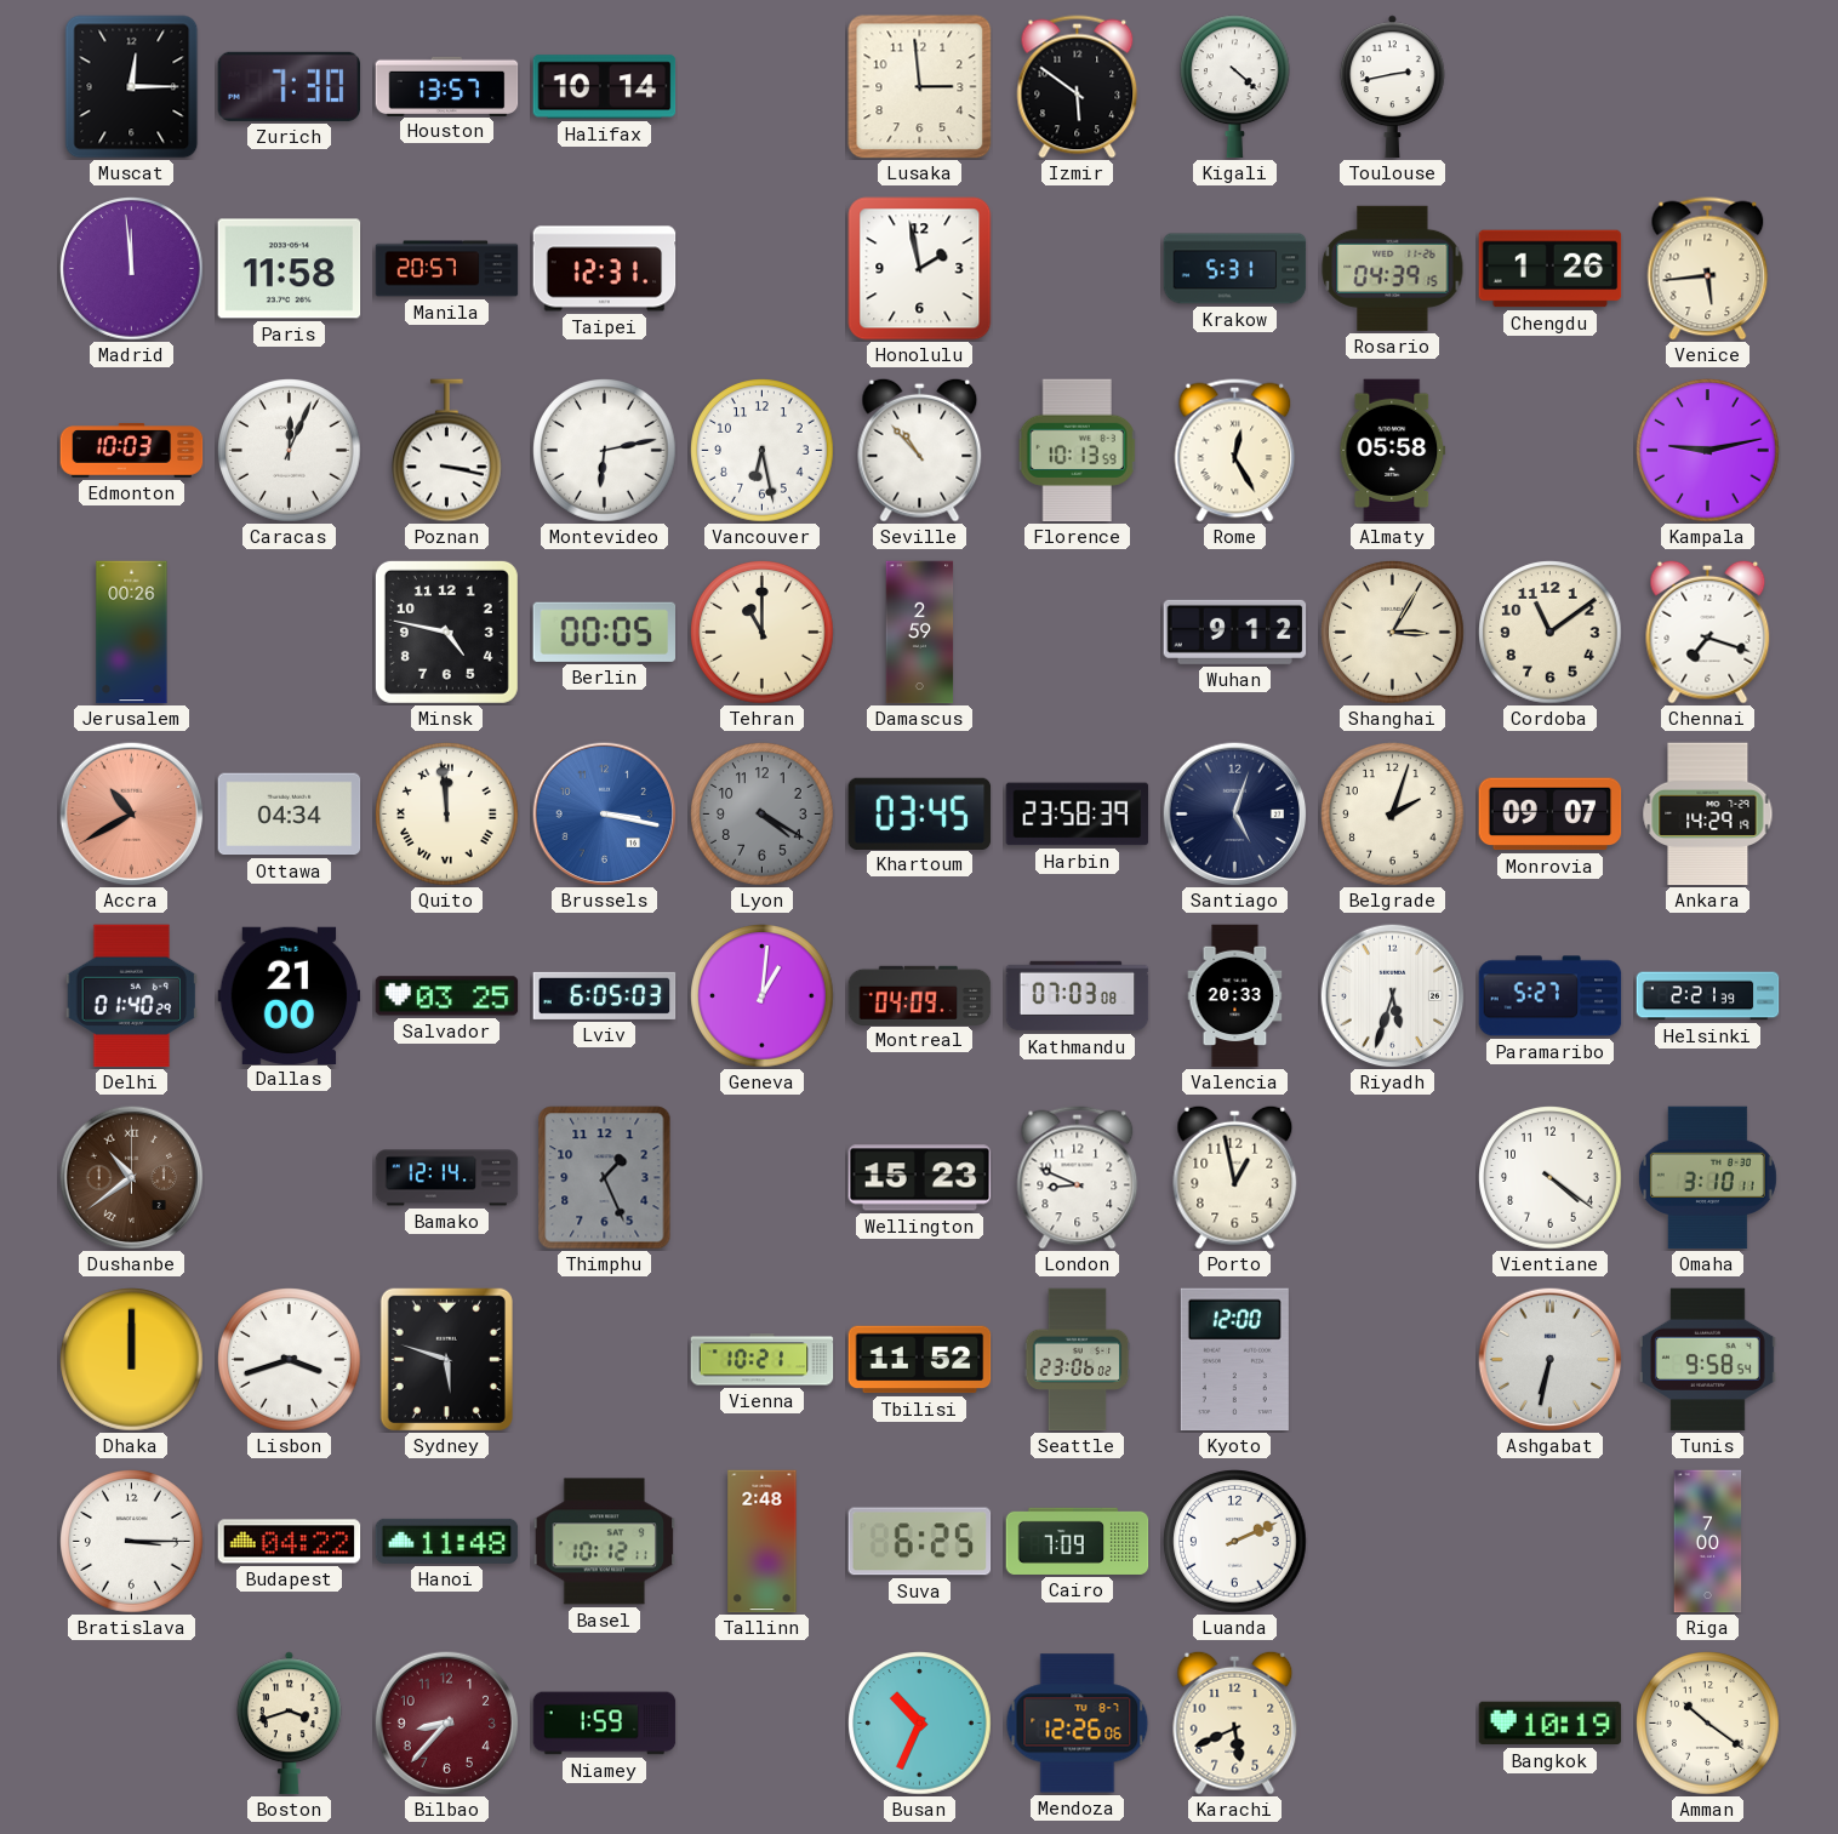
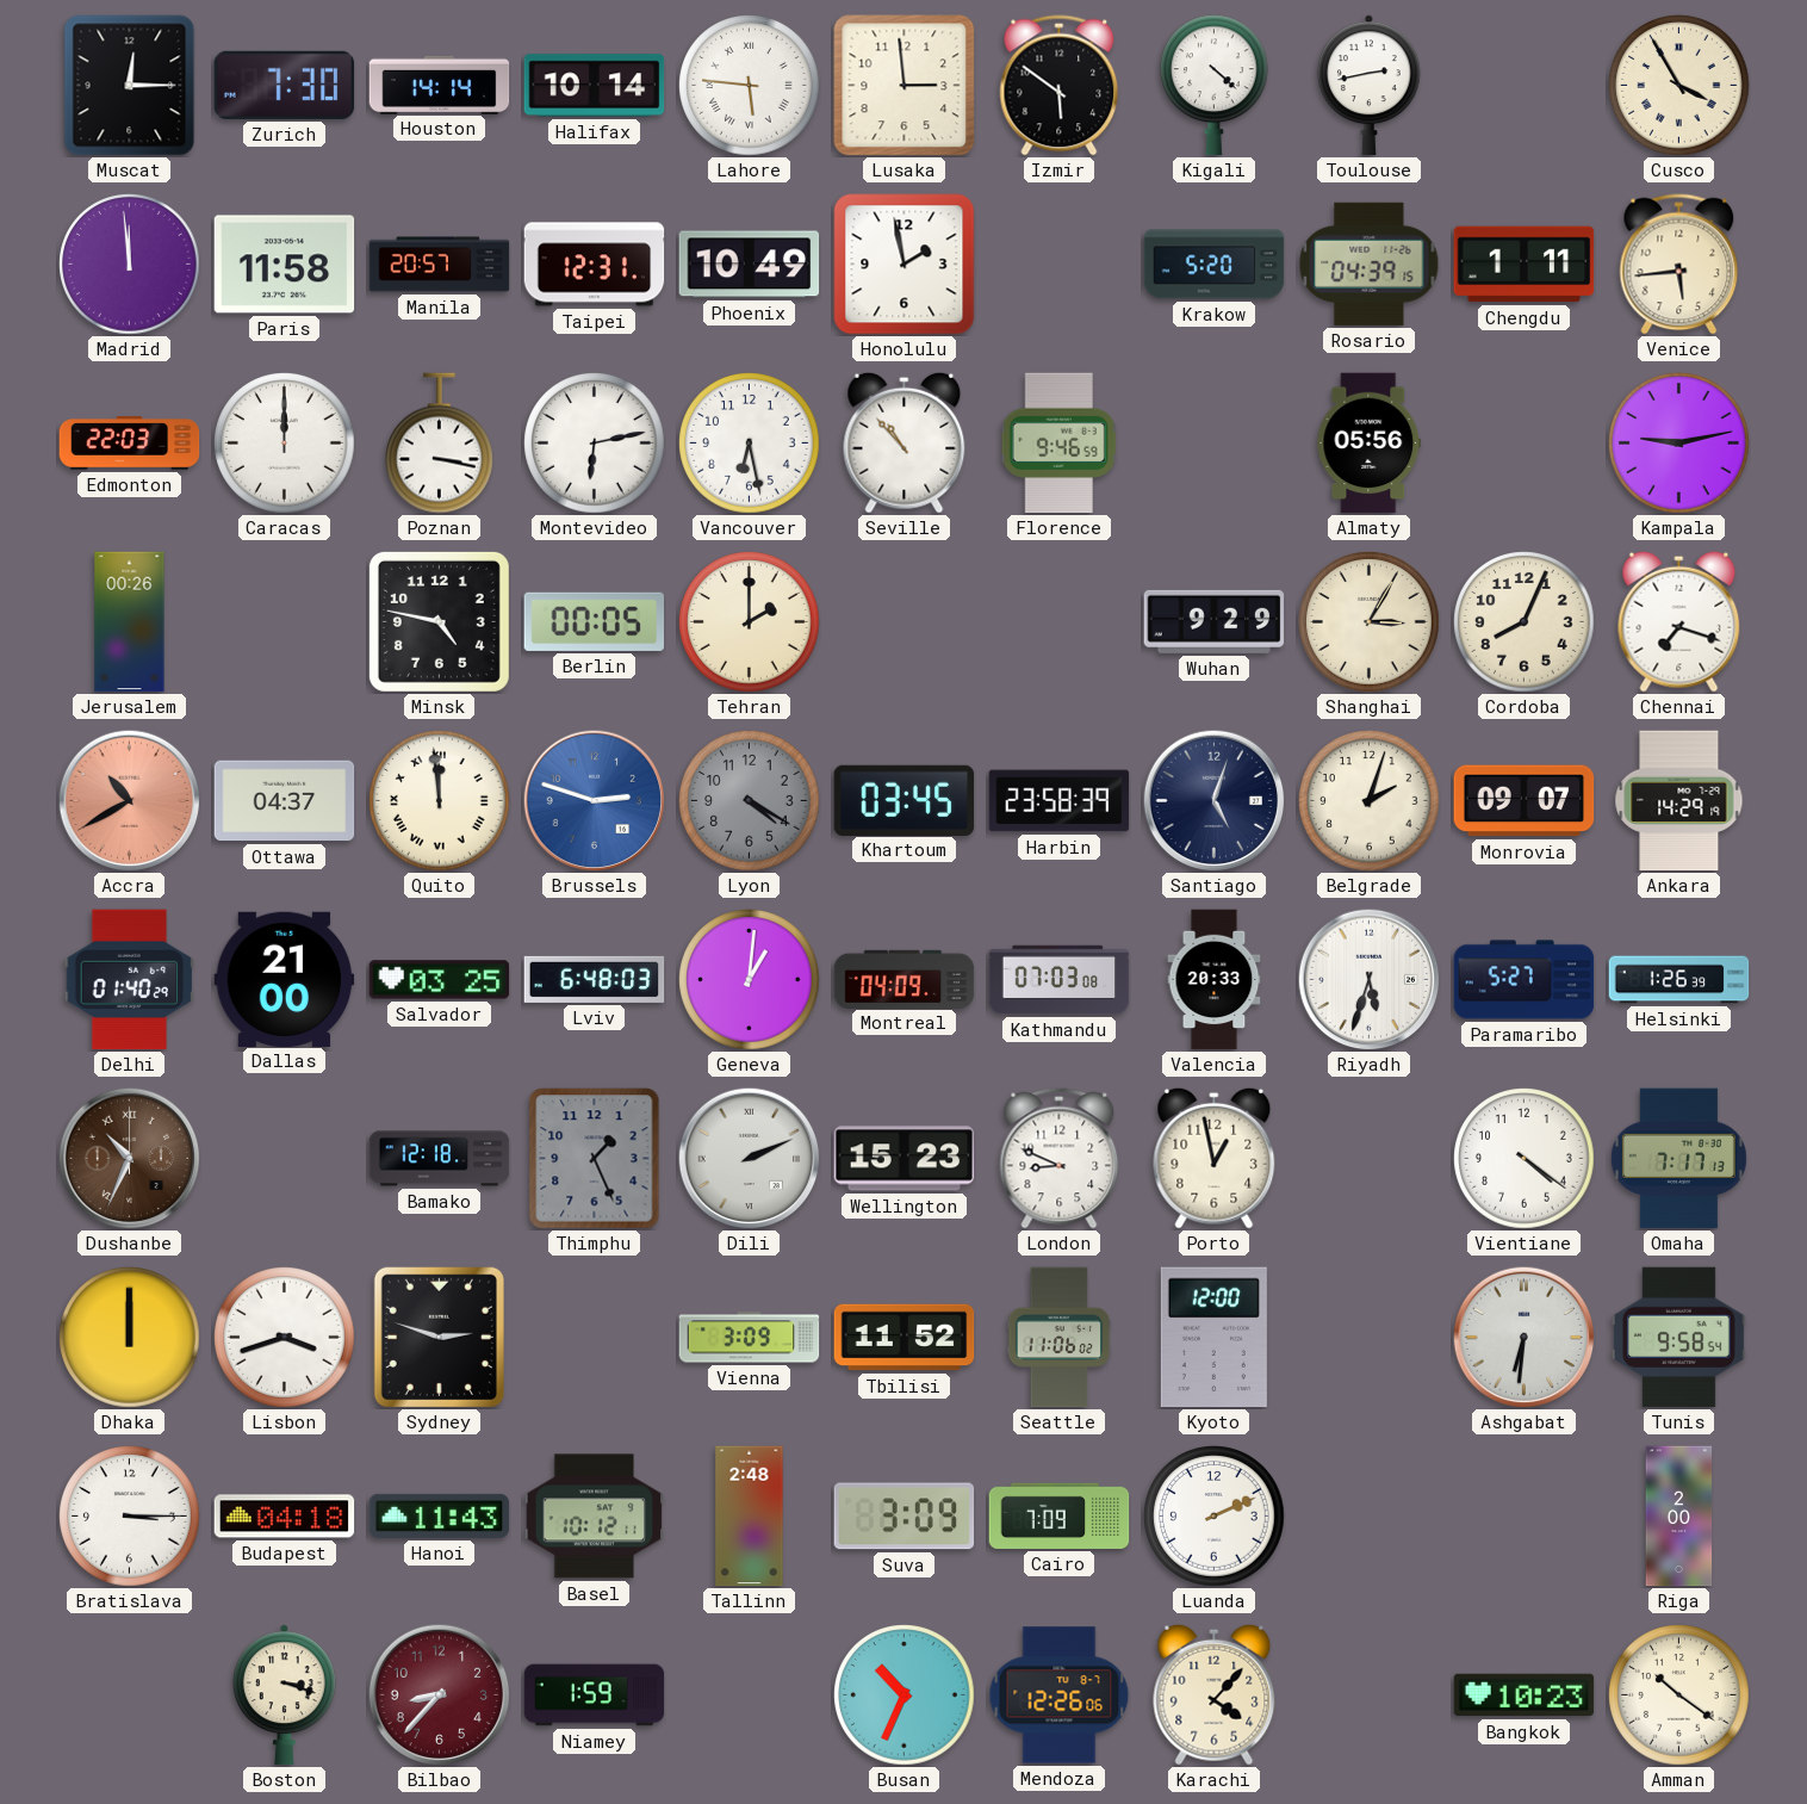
Houston: 13:57 -> 14:14 (440, 85)
Lahore: none -> 5:46 (750, 86)
Cusco: none -> 3:55 (1679, 86)
Phoenix: none -> 10:49 (750, 265)
Krakow: 5:31 -> 5:20 (1215, 265)
Chengdu: 1:26 -> 1:11 (1525, 265)
Edmonton: 10:03 -> 22:03 (130, 444)
Caracas: 12:04 -> 12:00 (285, 444)
Florence: 10:13 -> 9:46 (1060, 444)
Rome: 12:25 -> none (1235, 451)
Almaty: 05:58 -> 05:56 (1370, 444)
Tehran: 11:00 -> 2:00 (750, 622)
Damascus: 2:59 -> none (920, 633)
Wuhan: 9:12 -> 9:29 (1215, 621)
Cordoba: 11:09 -> 8:04 (1525, 622)
Ottawa: 04:34 -> 04:37 (285, 801)
Brussels: 3:17 -> 2:48 (594, 800)
Lviv: 6:05 -> 6:48 (595, 979)
Helsinki: 2:21 -> 1:26 (1679, 980)
Dushanbe: 10:39 -> 10:34 (129, 1158)
Bamako: 12:14 -> 12:18 (440, 1159)
Dili: none -> 2:11 (749, 1158)
Omaha: 3:10 -> 7:17 (1678, 1159)
Sydney: 5:48 -> 2:48 (439, 1337)
Vienna: 10:21 -> 3:09 (750, 1338)
Seattle: 23:06 -> 11:06 (1060, 1338)
Ashgabat: 6:32 -> 6:31 (1523, 1337)
Budapest: 04:22 -> 04:18 (285, 1517)
Hanoi: 11:48 -> 11:43 (440, 1515)
Suva: 6:25 -> 3:09 (905, 1517)
Riga: 7:00 -> 2:00 (1679, 1517)
Boston: 3:42 -> 3:18 (284, 1695)
Karachi: 5:41 -> 4:07 (1215, 1694)
Bangkok: 10:19 -> 10:23 (1525, 1695)
